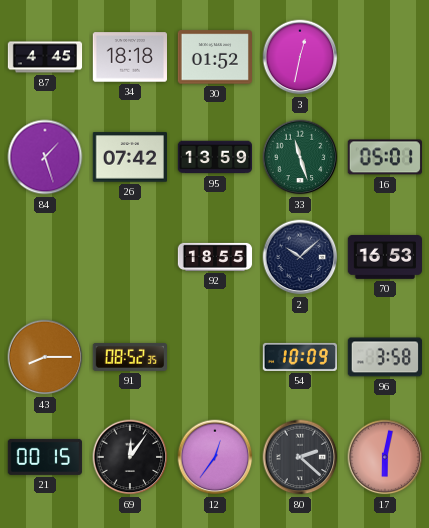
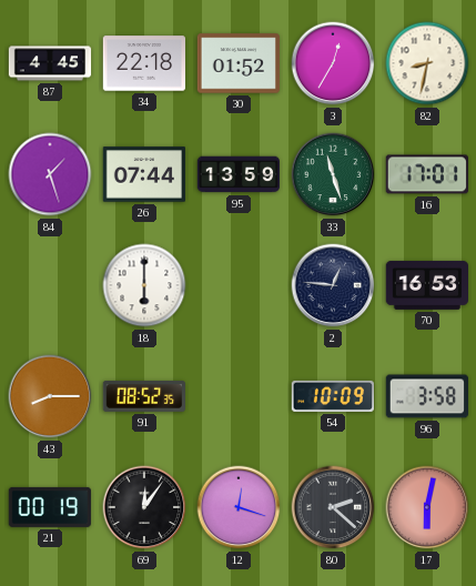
34: 18:18 -> 22:18 (143, 63)
3: 12:32 -> 12:35 (333, 63)
82: none -> 8:32 (427, 63)
26: 07:42 -> 07:44 (143, 174)
16: 05:01 -> 17:01 (427, 174)
18: none -> 6:00 (144, 285)
92: 18:55 -> none (215, 257)
2: 10:08 -> 12:46 (333, 285)
21: 00:15 -> 00:19 (50, 507)
12: 12:36 -> 12:18 (239, 507)
